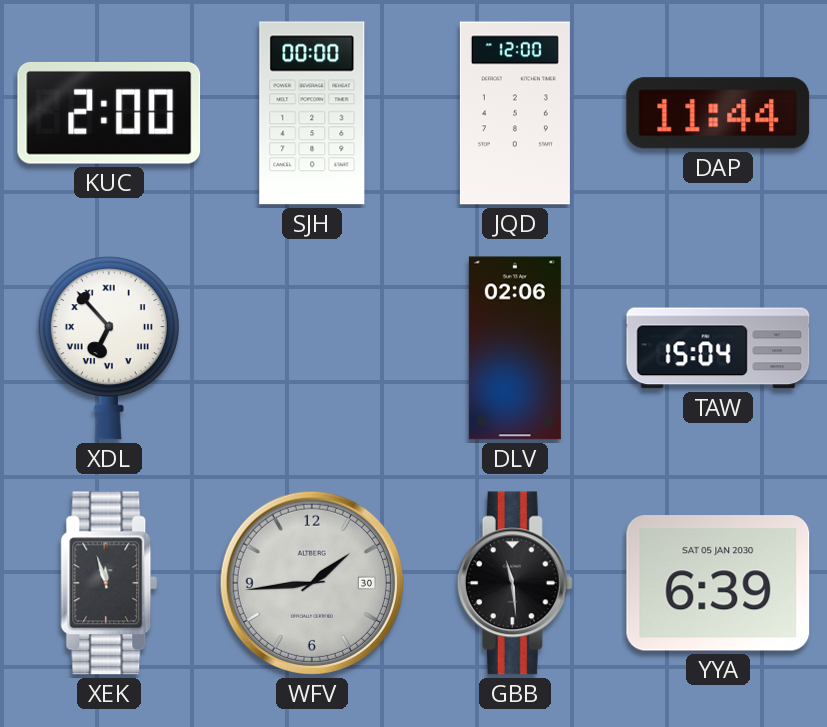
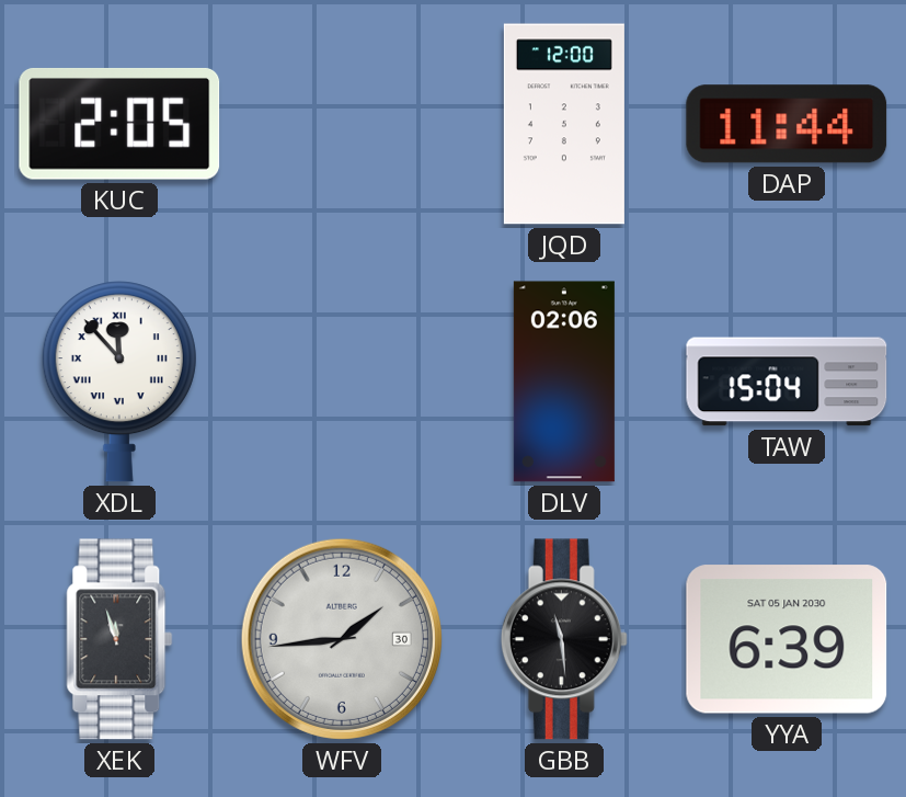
KUC: 2:00 -> 2:05 (119, 124)
SJH: 00:00 -> none (312, 113)
XDL: 6:53 -> 11:53 (119, 382)
